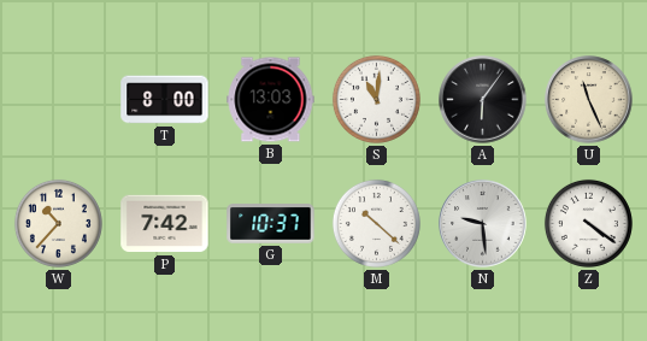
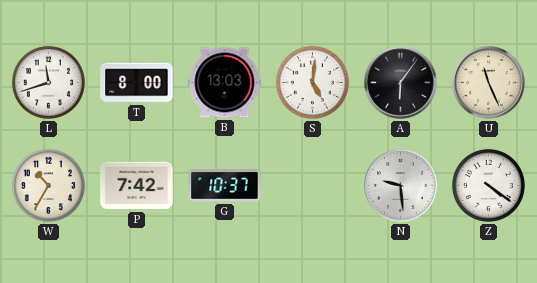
L: none -> 11:42 (48, 82)
S: 11:01 -> 5:01 (312, 82)
W: 10:37 -> 10:35 (48, 185)
M: 10:22 -> none (376, 223)
